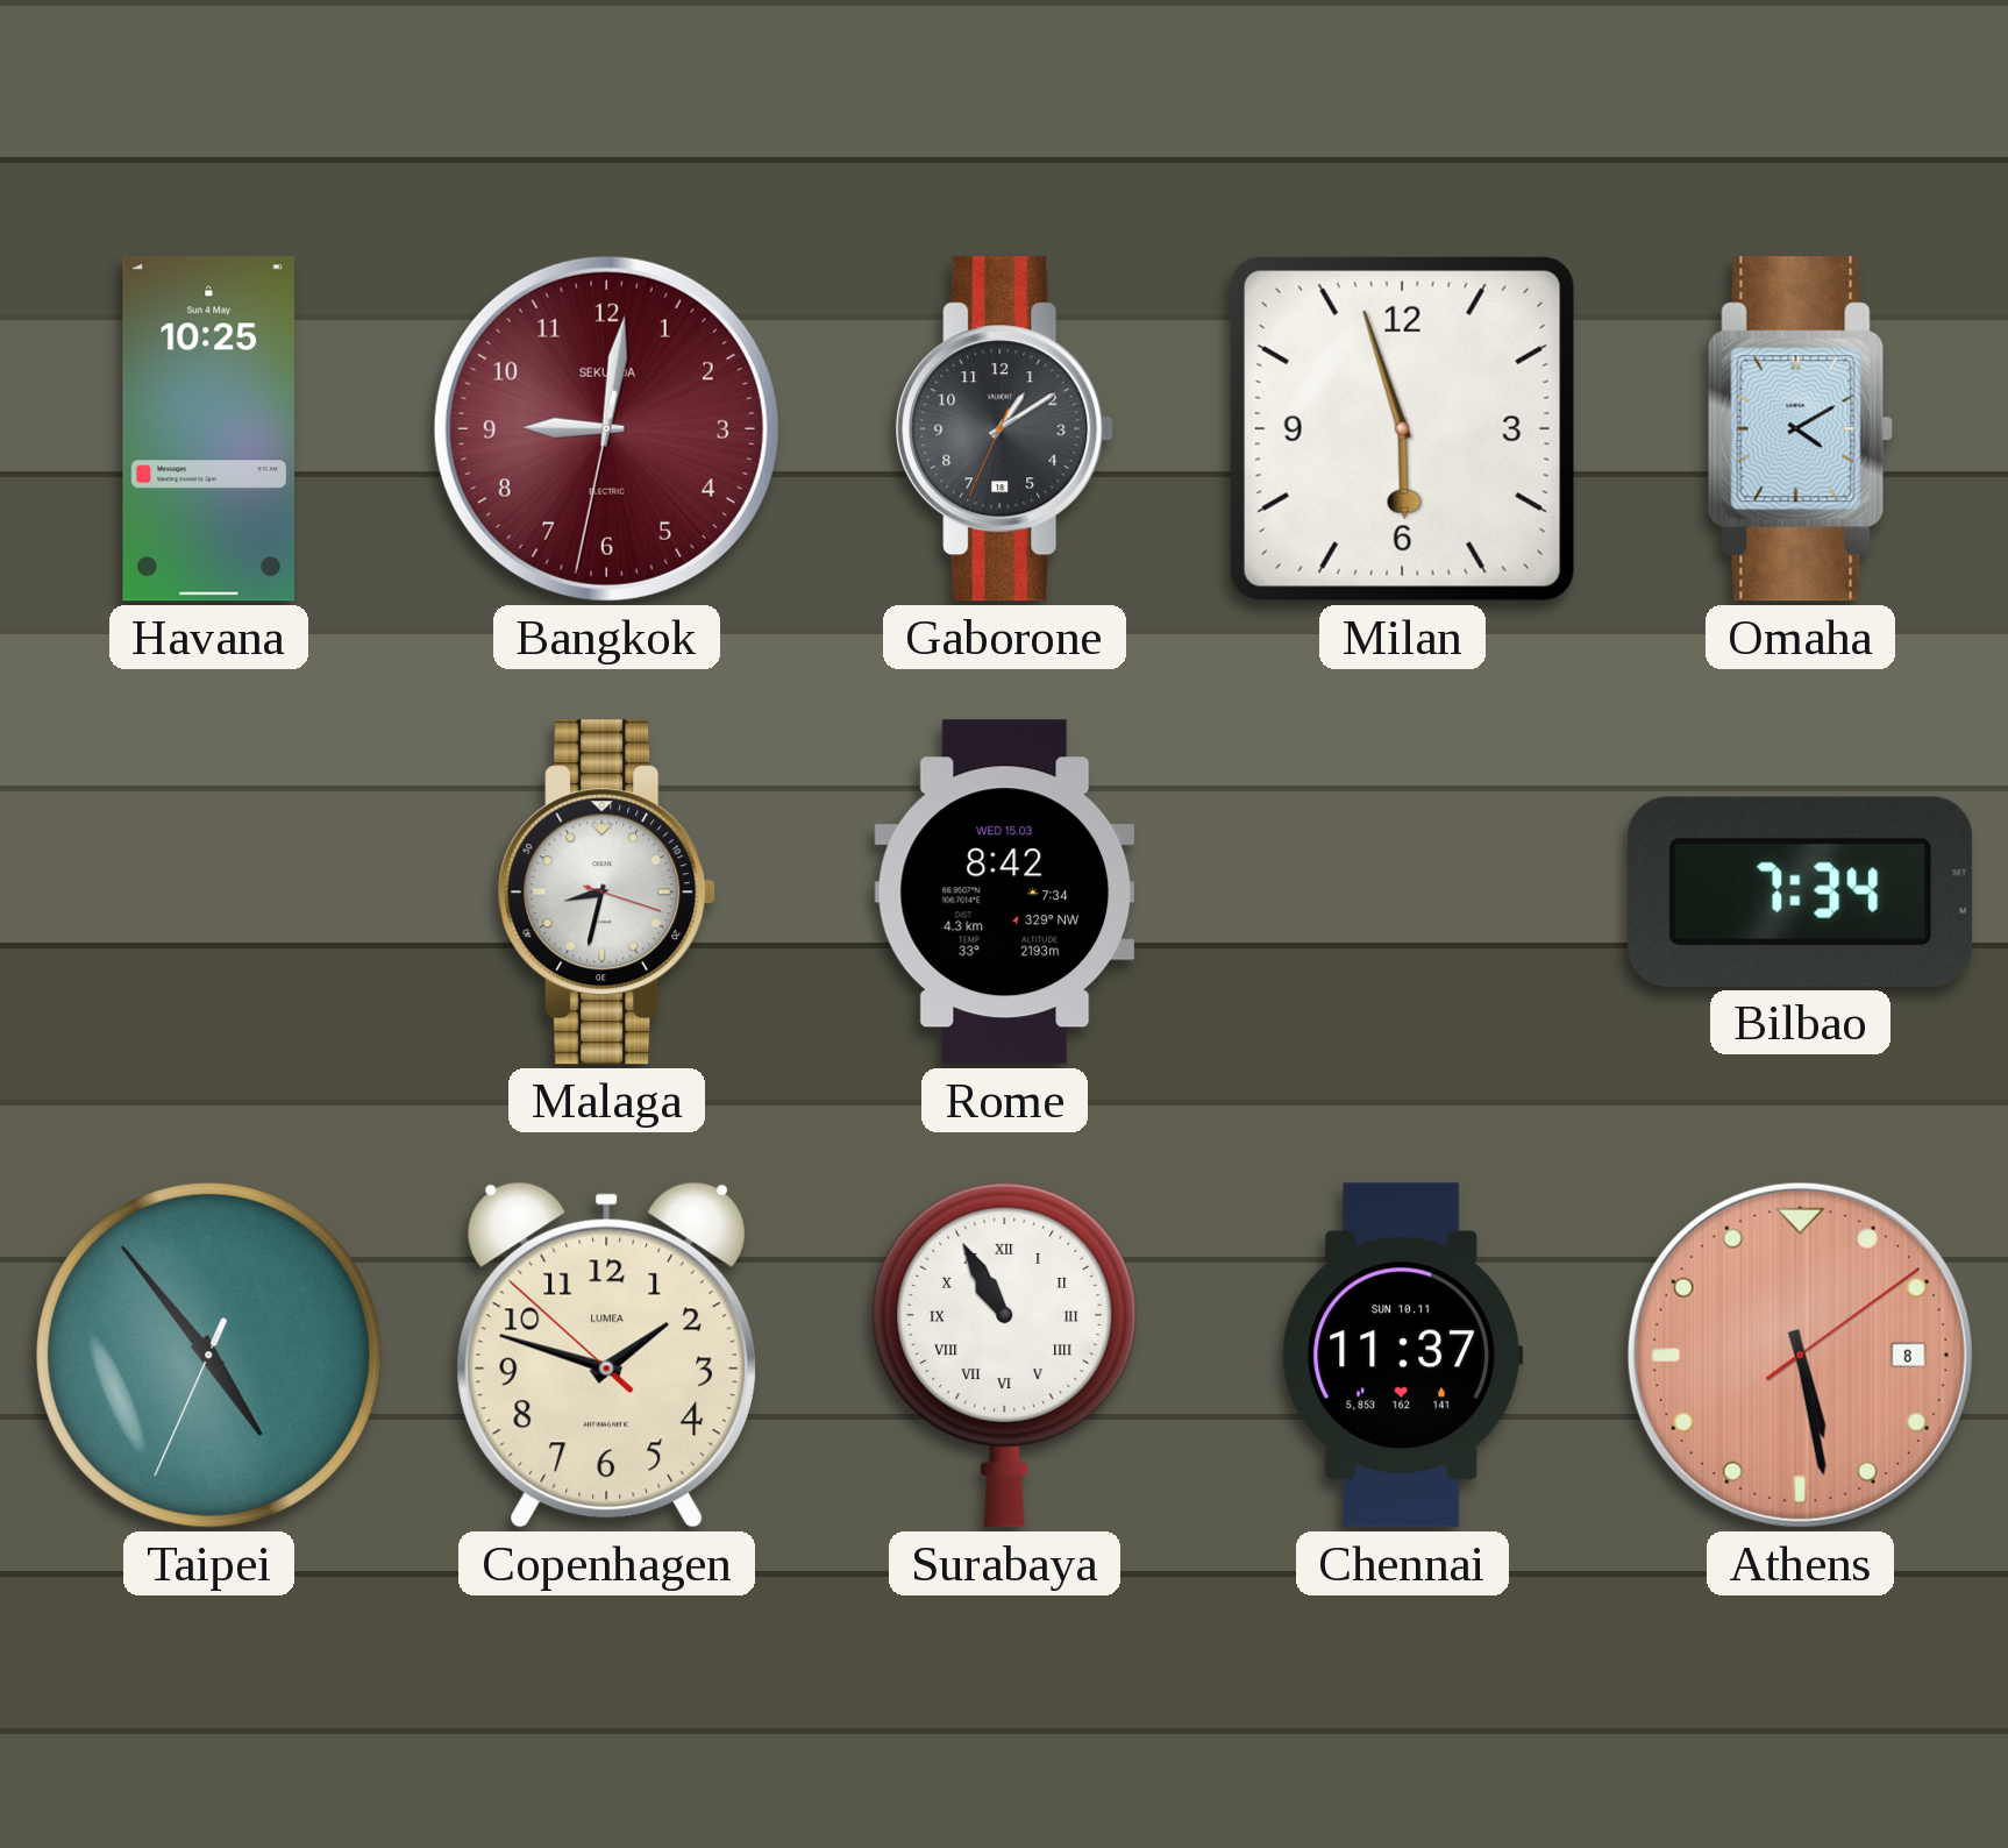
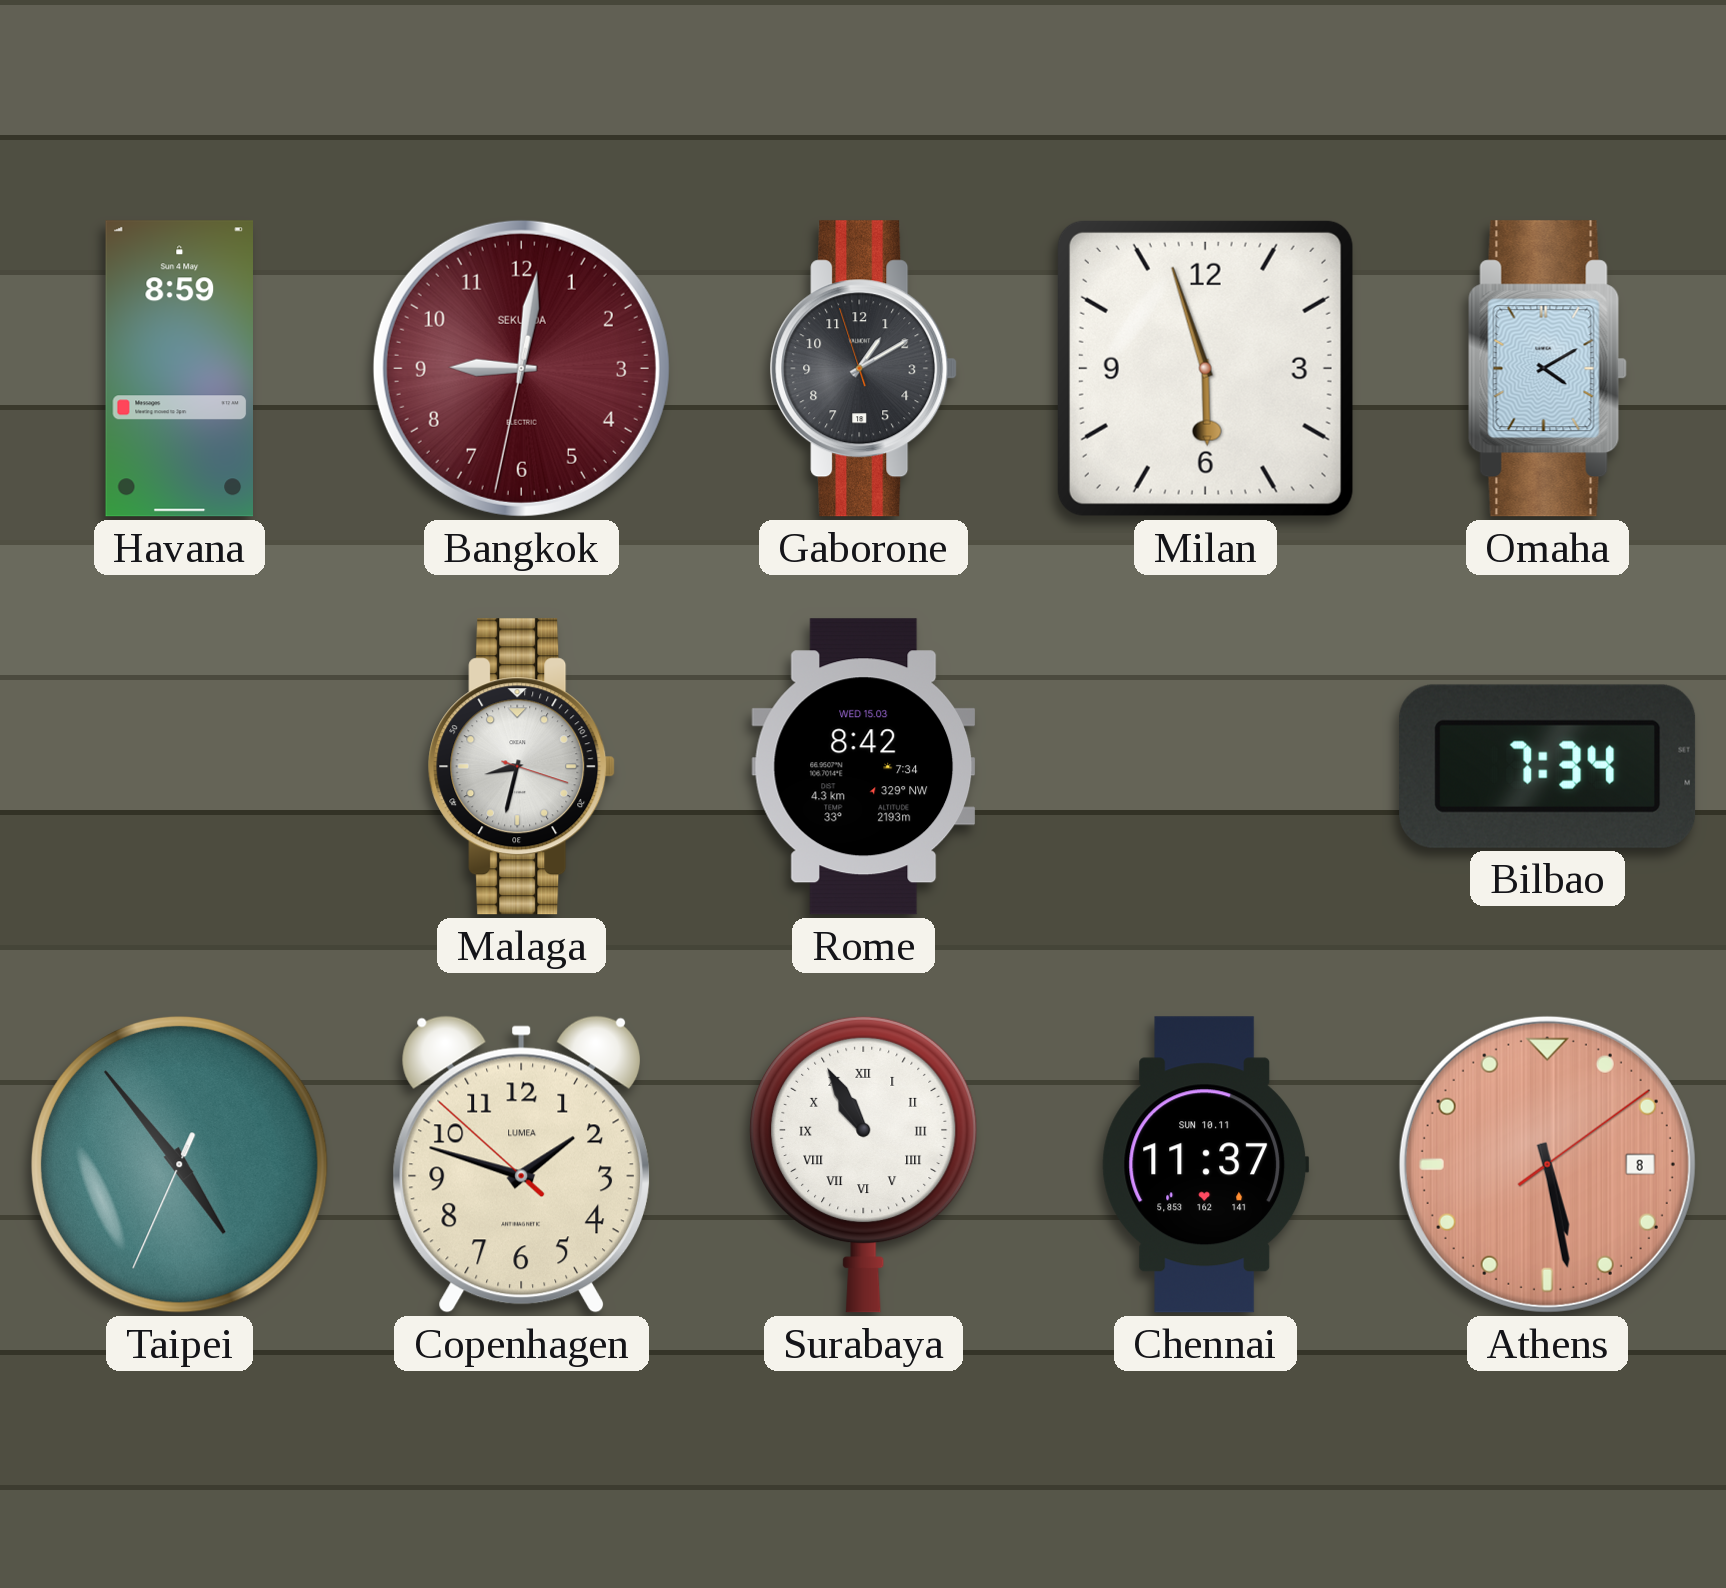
Havana: 10:25 -> 8:59 (179, 369)
Gaborone: 1:09:34 -> 1:09:57 (864, 369)
